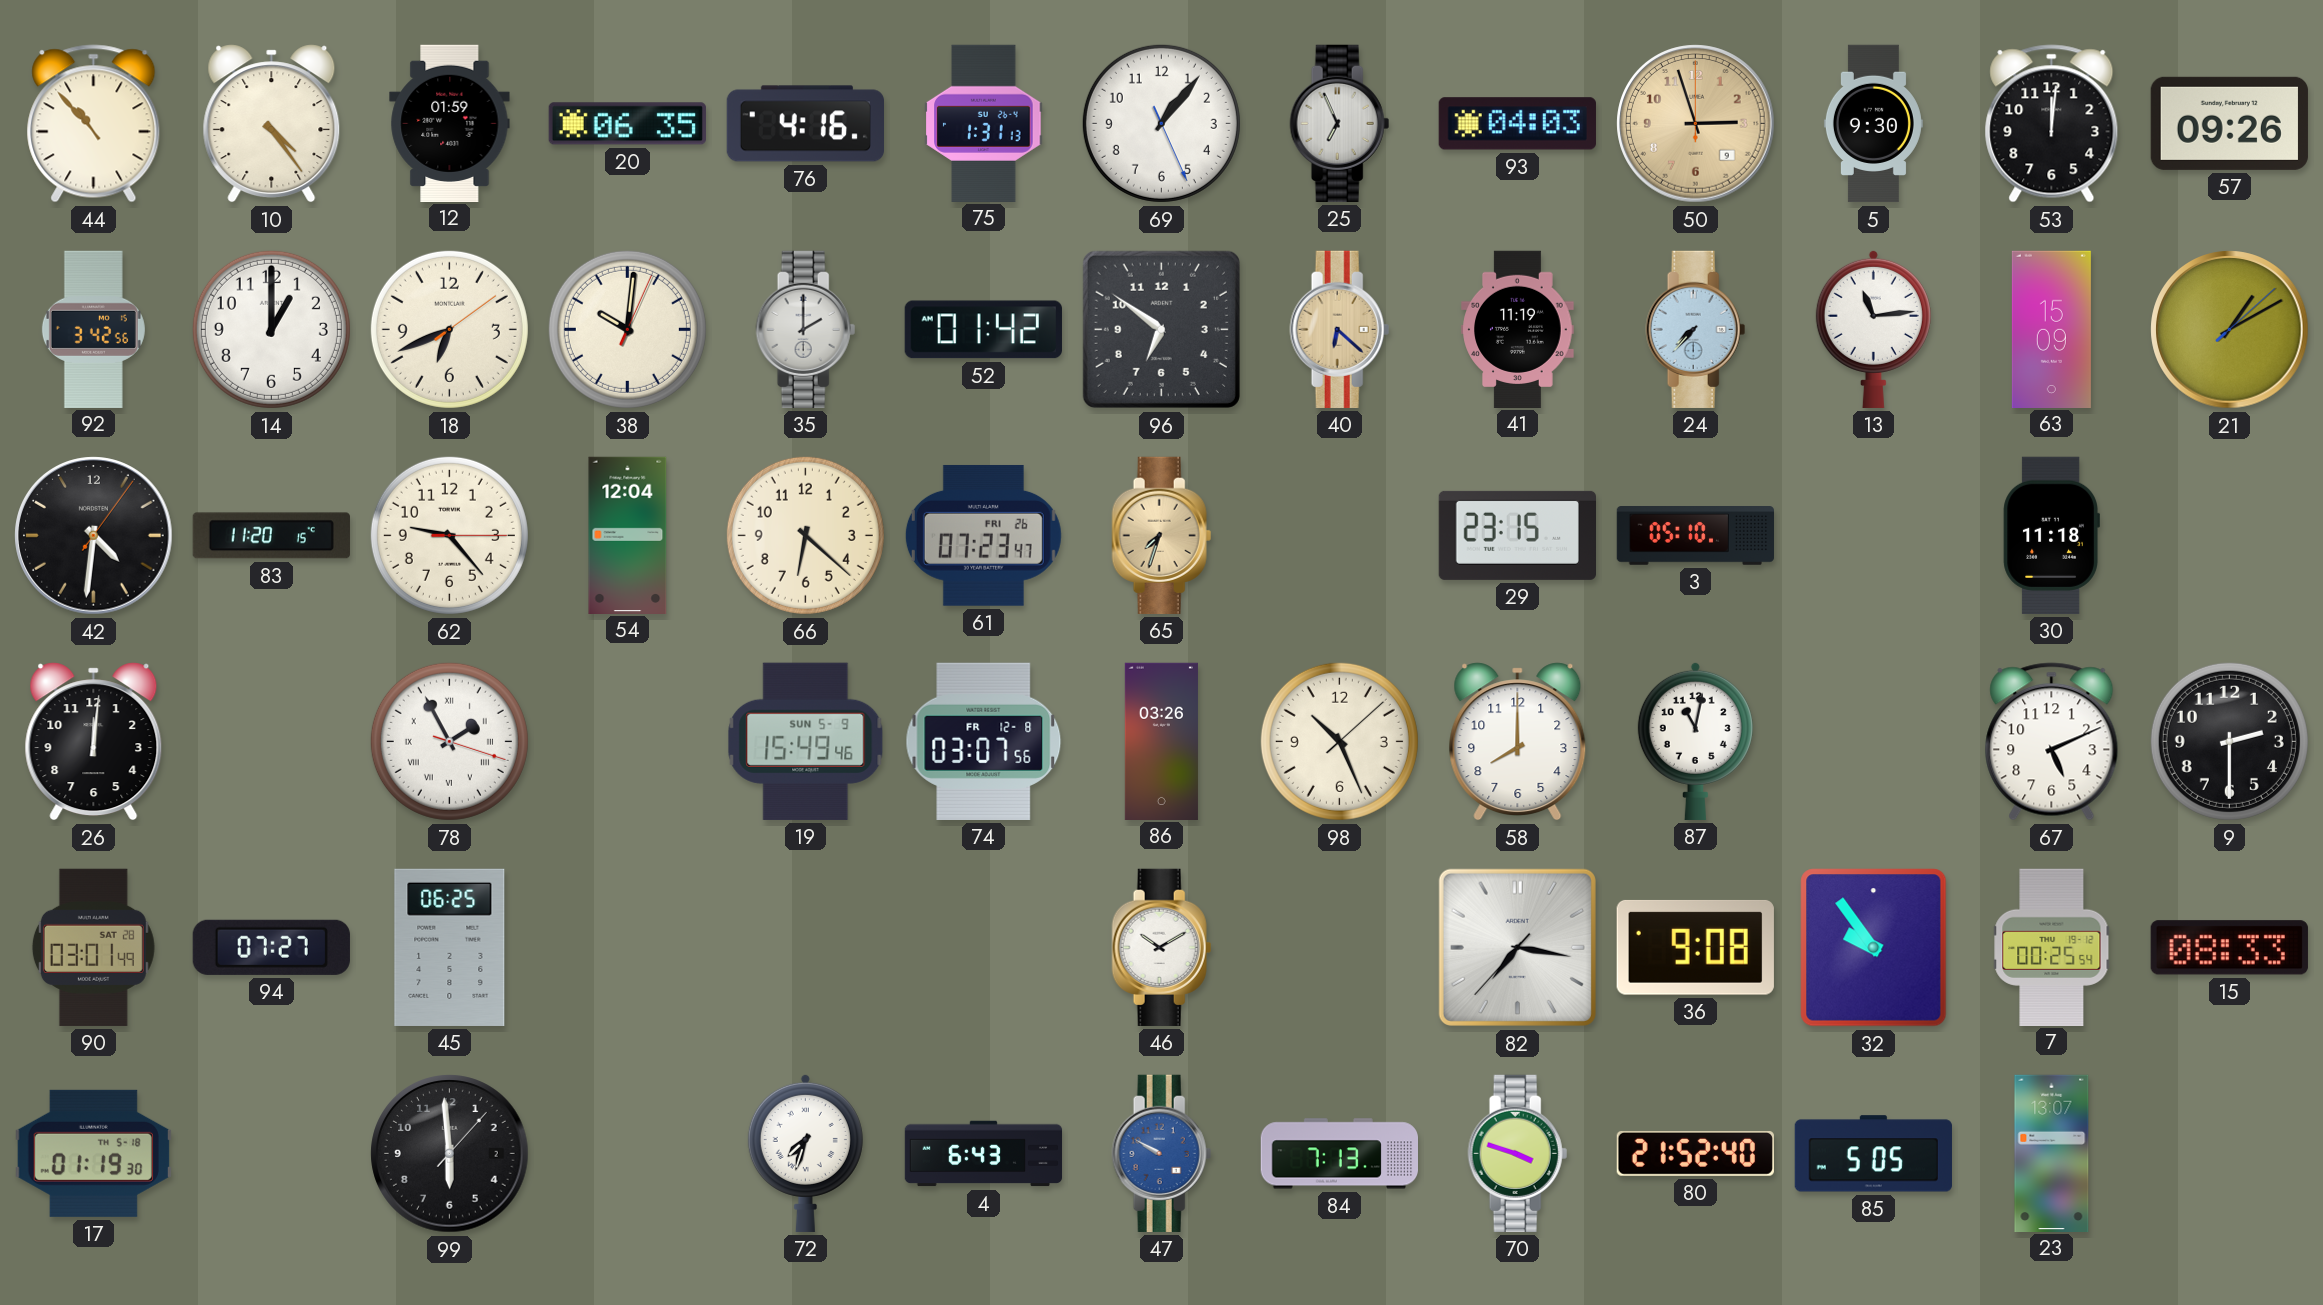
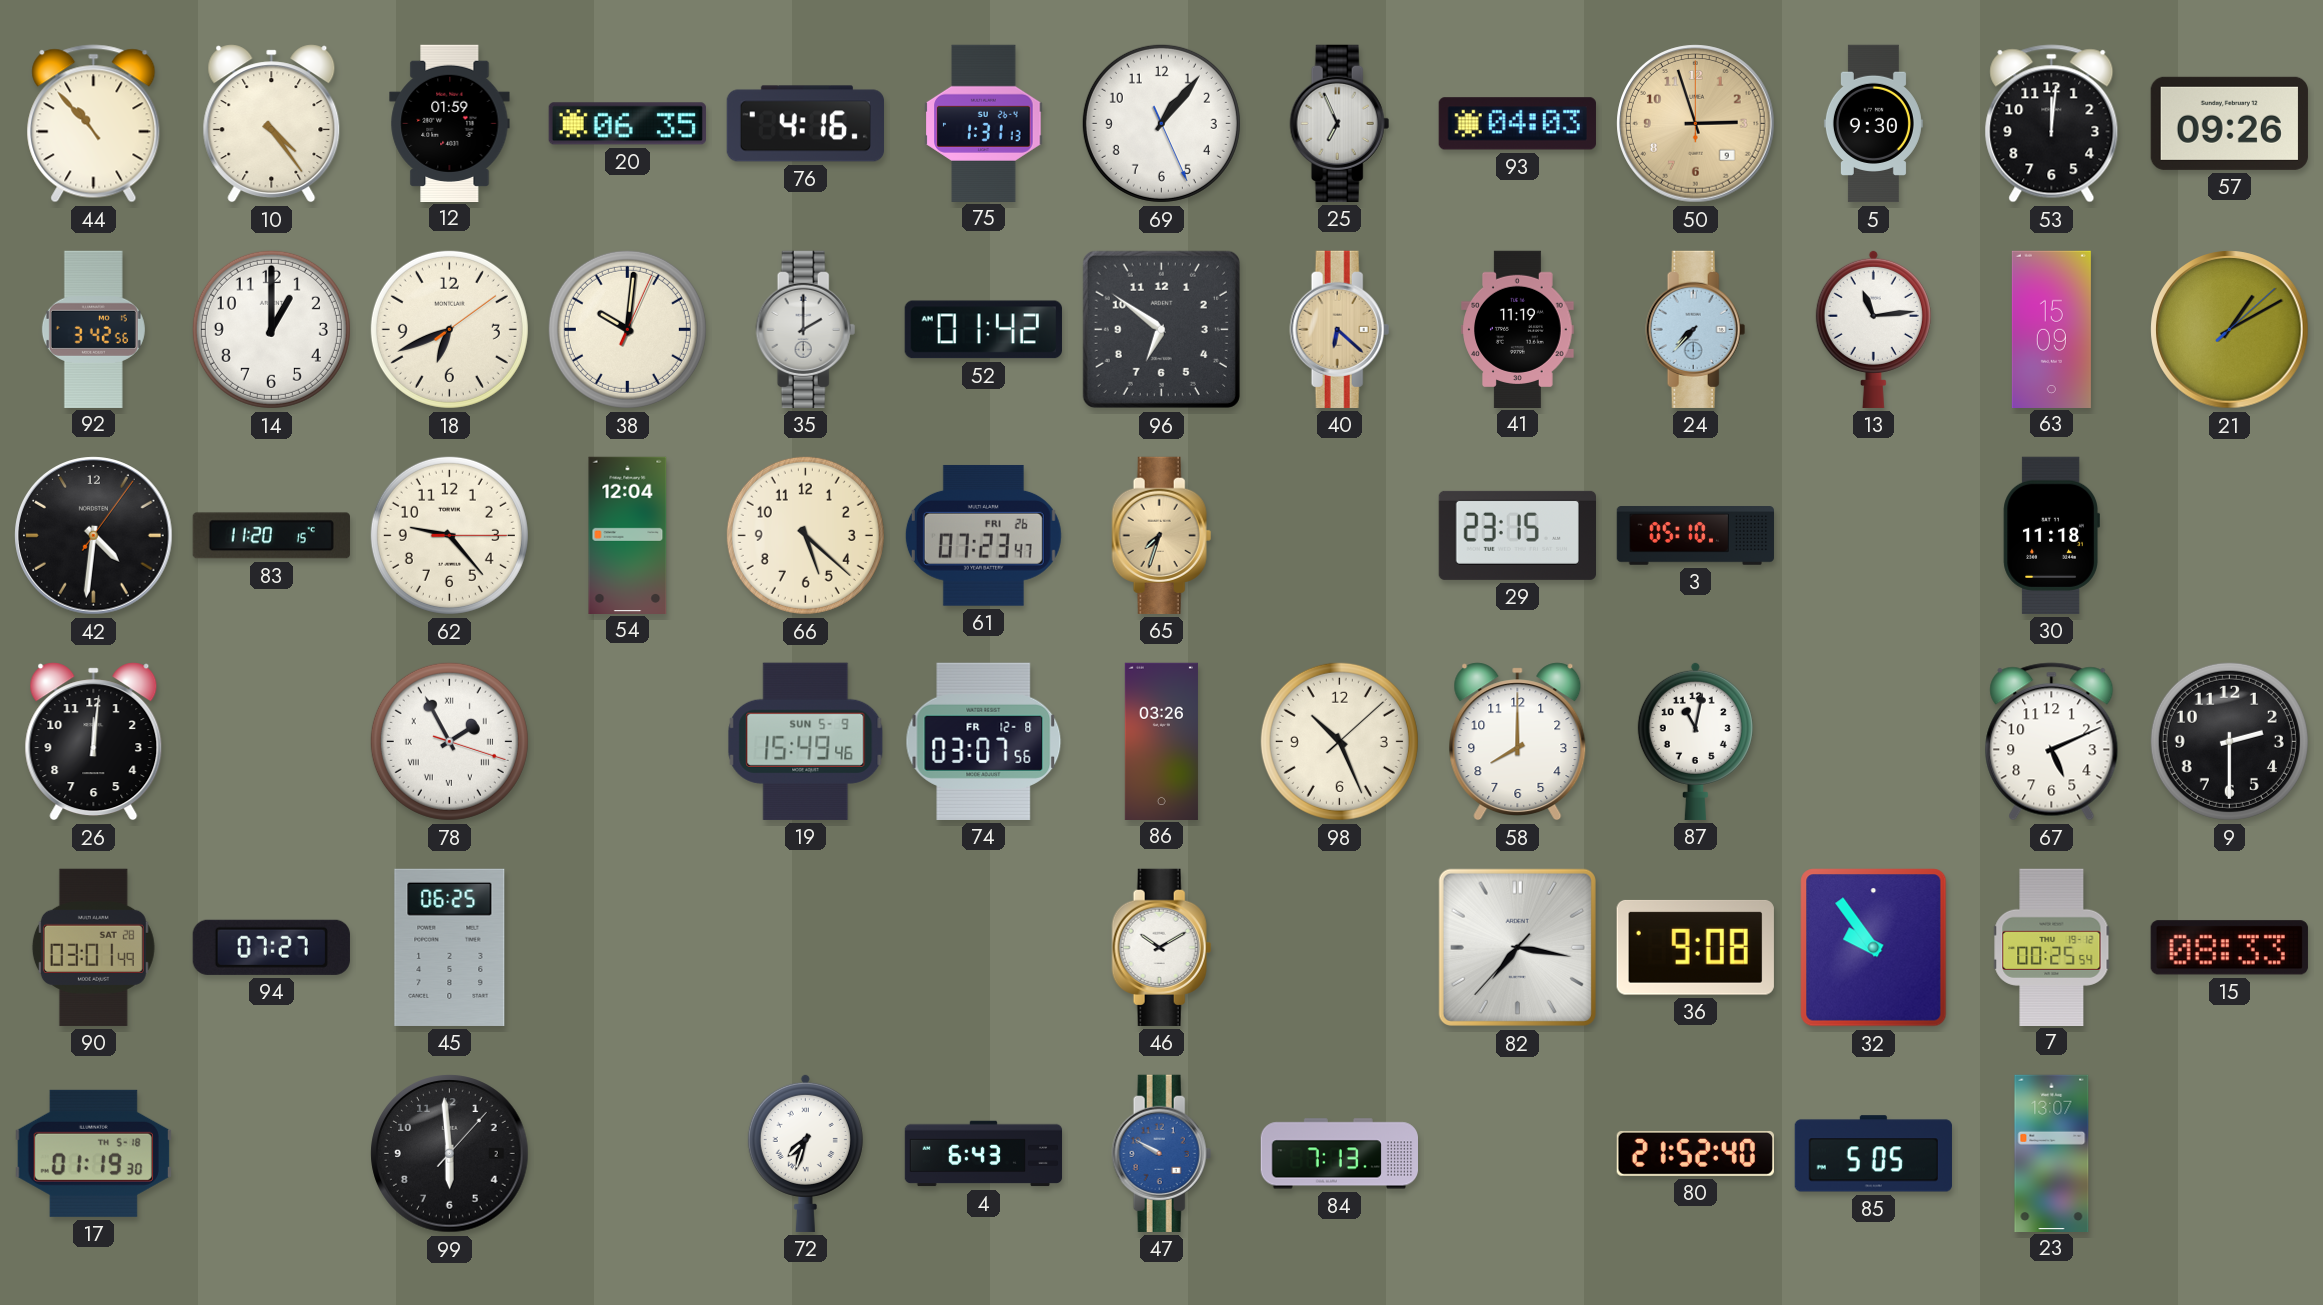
66: 6:22 -> 5:22 (805, 535)
70: 3:48 -> none (1518, 1153)
